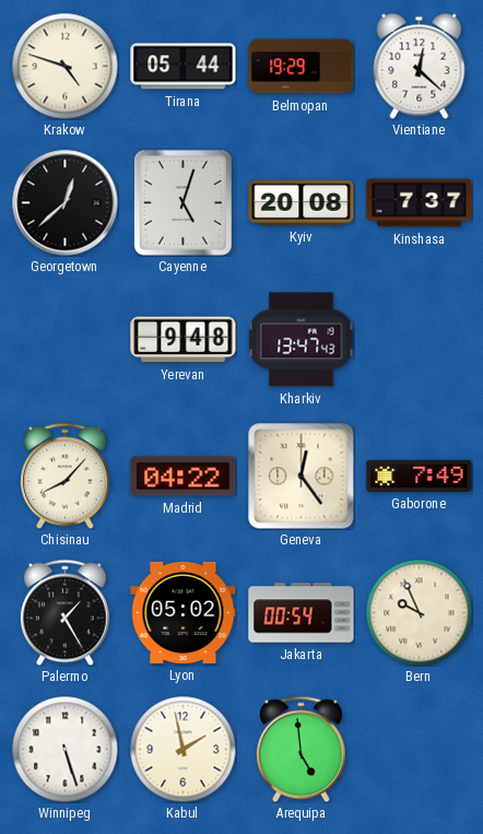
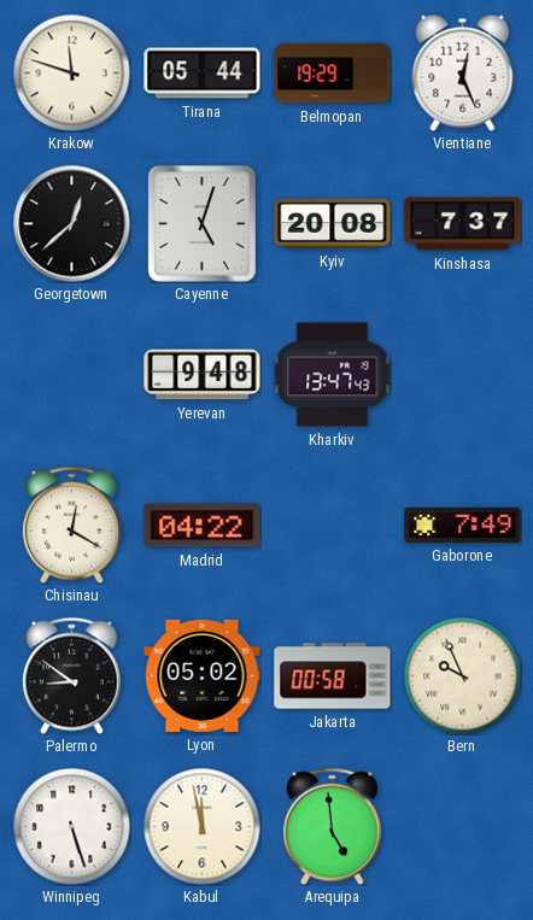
Krakow: 4:48 -> 11:48 (71, 72)
Vientiane: 12:22 -> 12:26 (463, 72)
Chisinau: 8:07 -> 12:20 (72, 525)
Geneva: 12:24 -> none (302, 477)
Palermo: 1:25 -> 8:51 (72, 675)
Jakarta: 00:54 -> 00:58 (333, 676)
Kabul: 1:58 -> 11:58 (201, 826)
